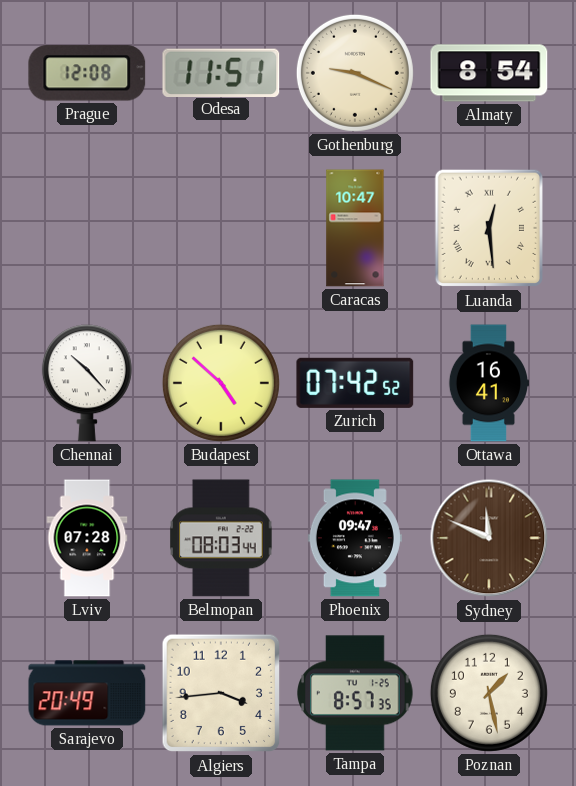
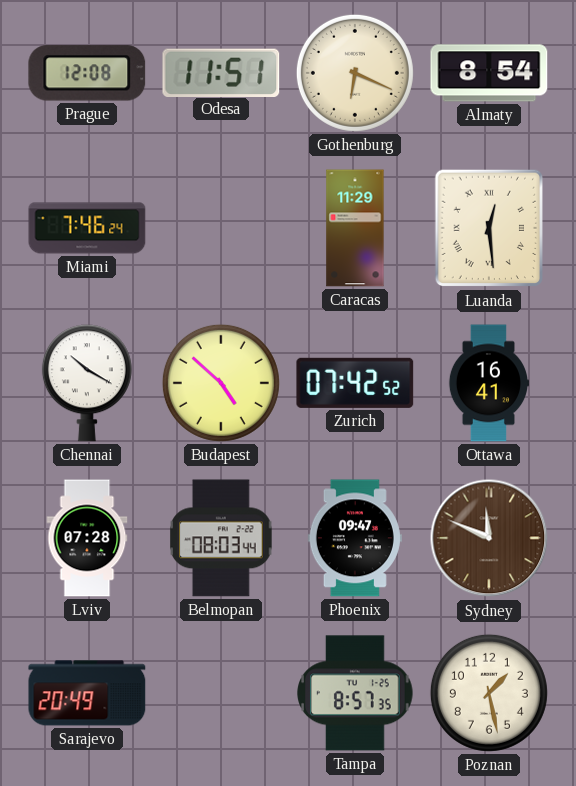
Gothenburg: 9:19 -> 6:19 (355, 73)
Miami: none -> 7:46 (87, 228)
Caracas: 10:47 -> 11:29 (355, 228)
Chennai: 10:23 -> 10:20 (87, 383)
Algiers: 3:44 -> none (221, 693)
